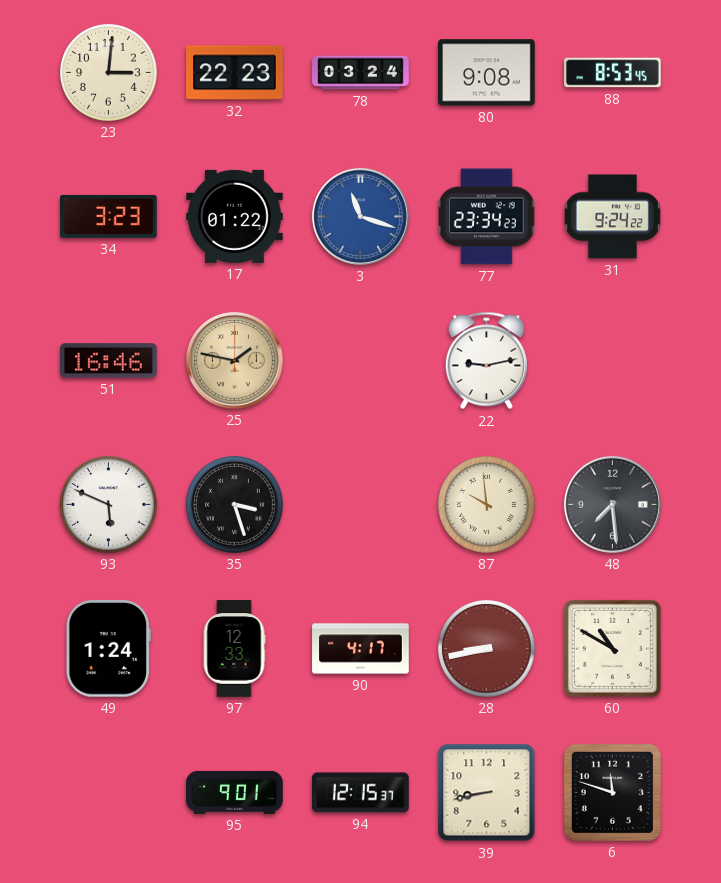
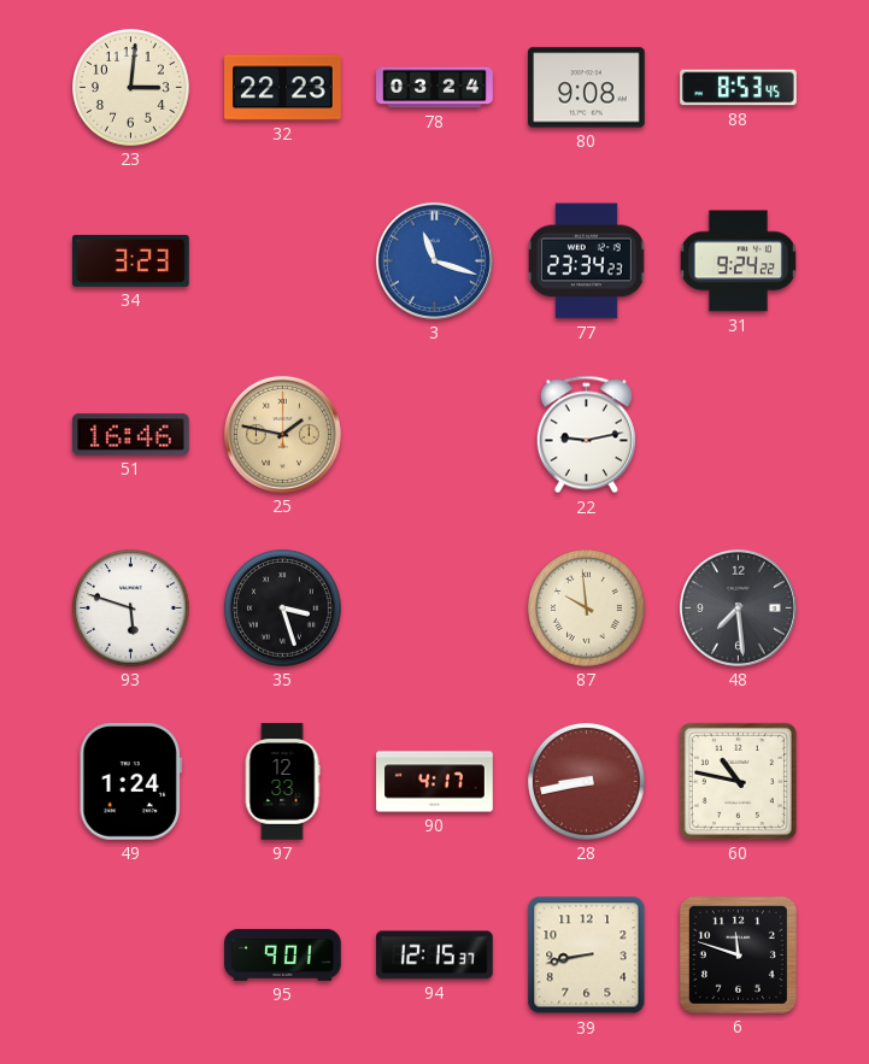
17: 01:22 -> none (235, 216)
93: 5:49 -> 5:48 (131, 609)
60: 10:50 -> 10:47 (738, 781)
